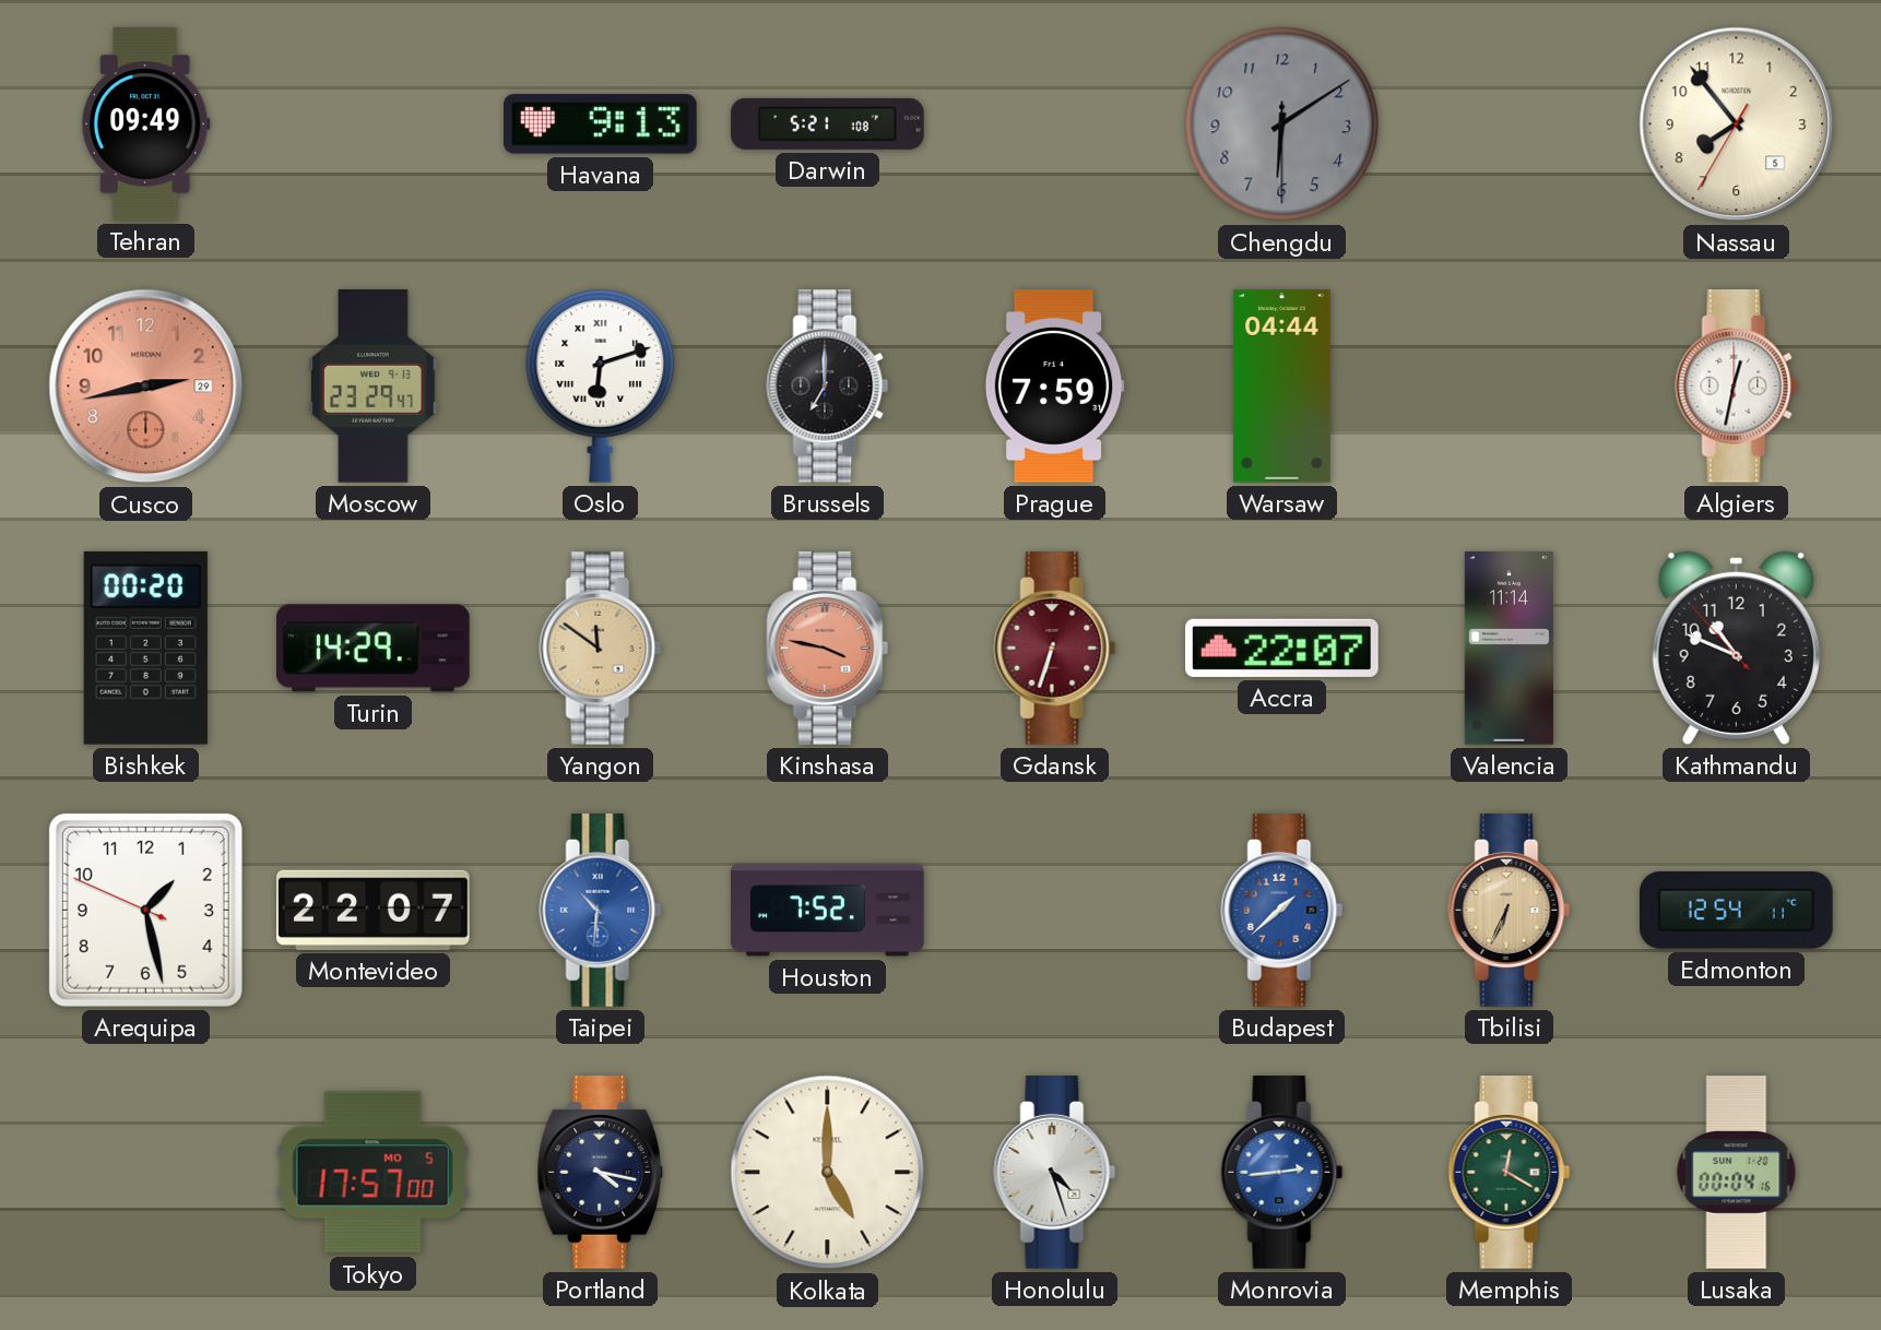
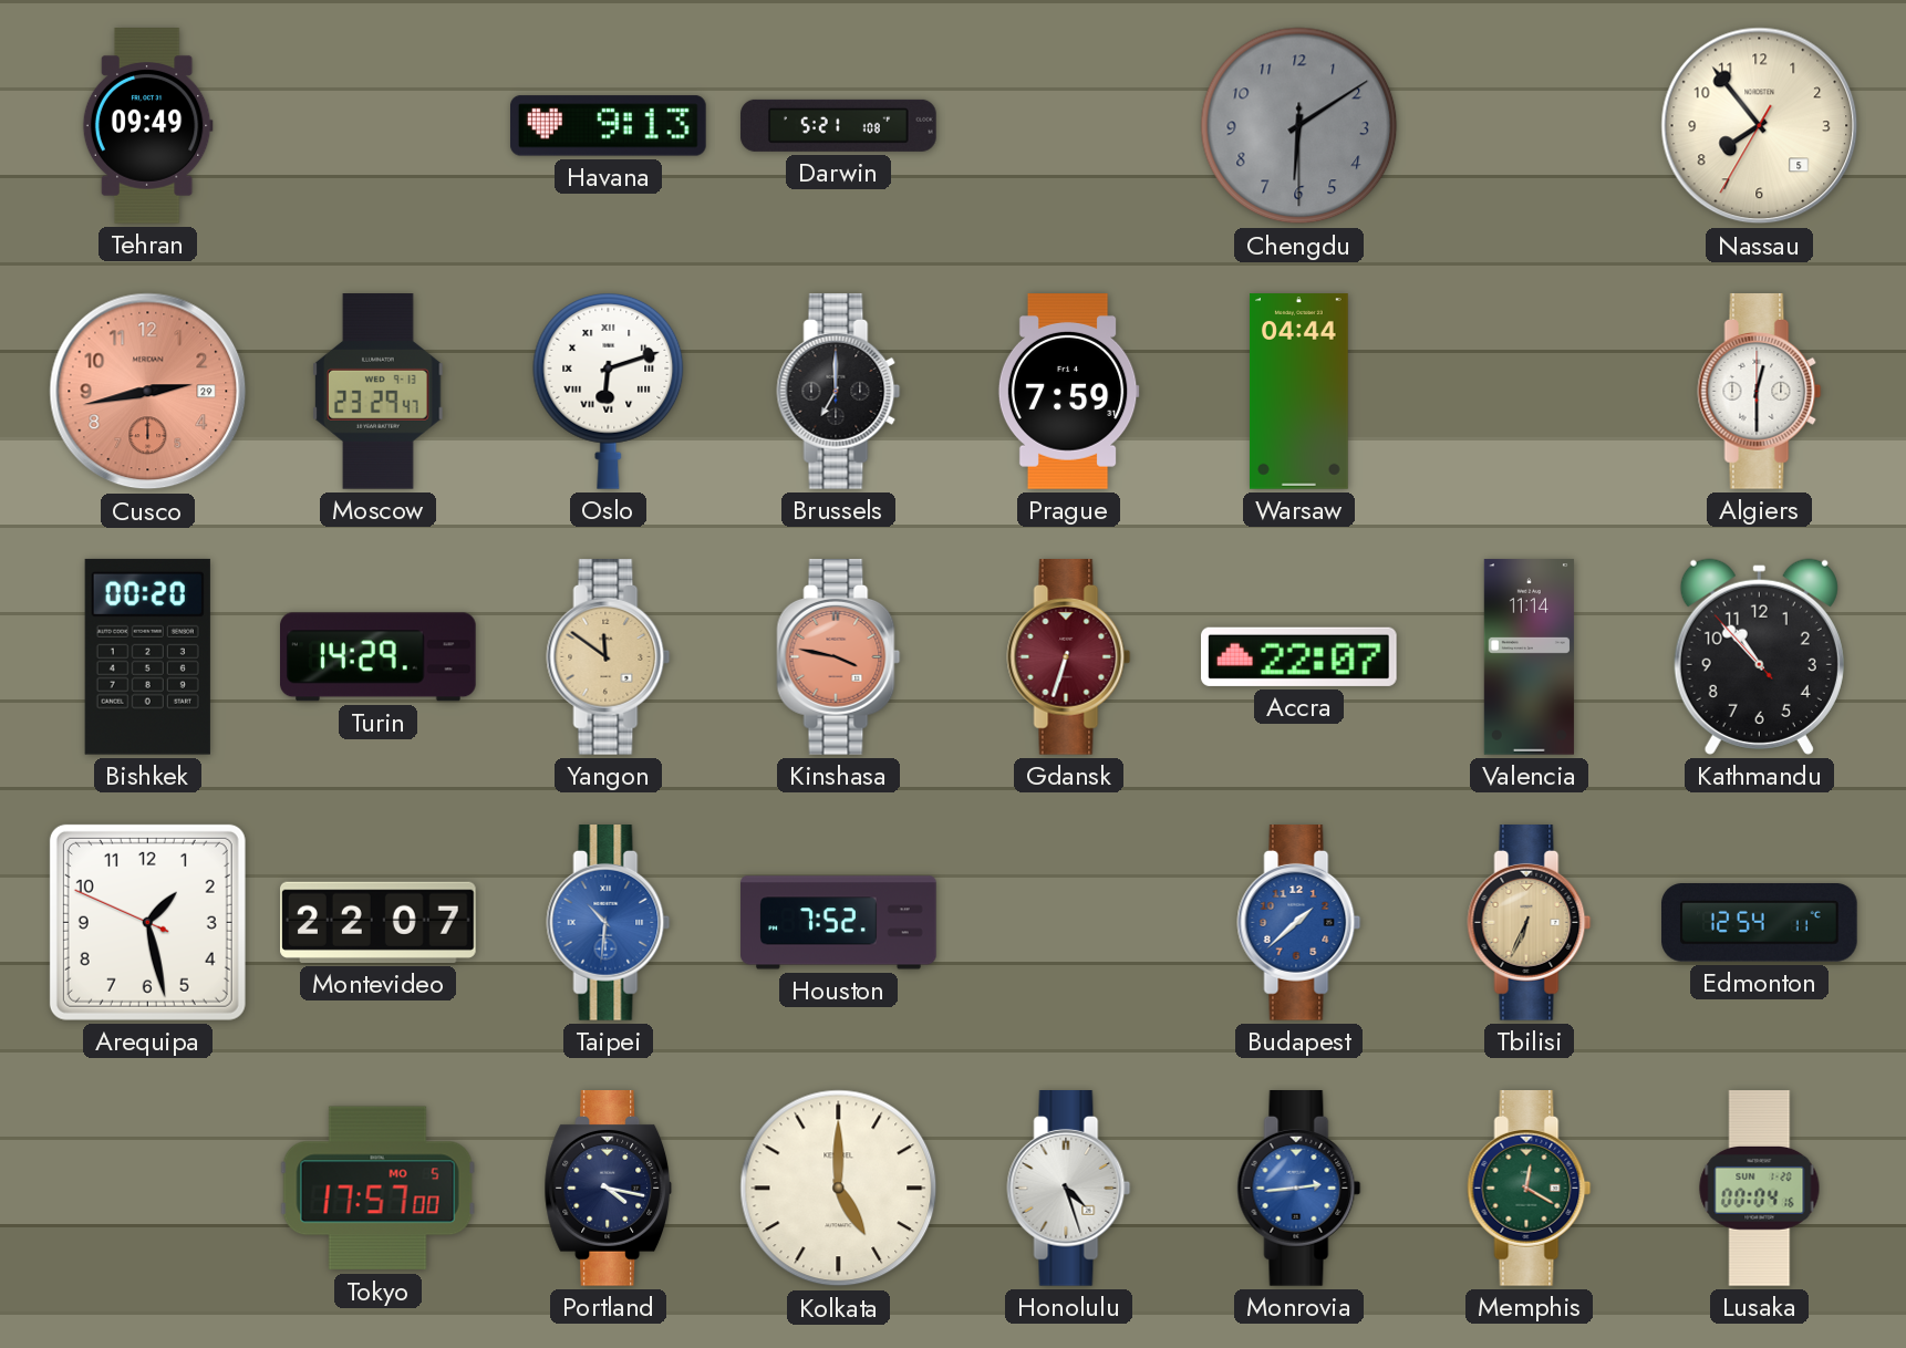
Algiers: 12:32 -> 12:30 (1760, 392)
Kathmandu: 10:48 -> 10:52 (1759, 656)
